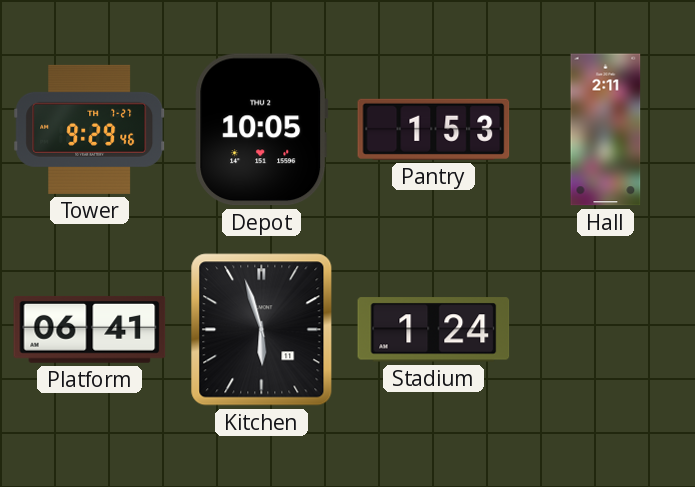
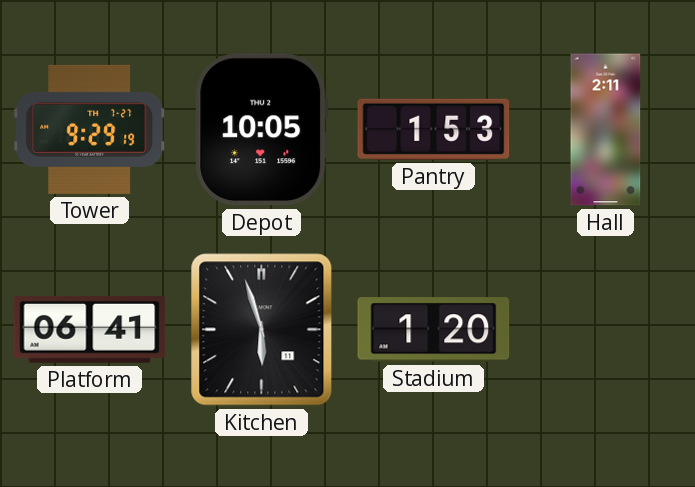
Tower: 9:29:46 -> 9:29:19 (90, 129)
Stadium: 1:24 -> 1:20 (434, 330)
